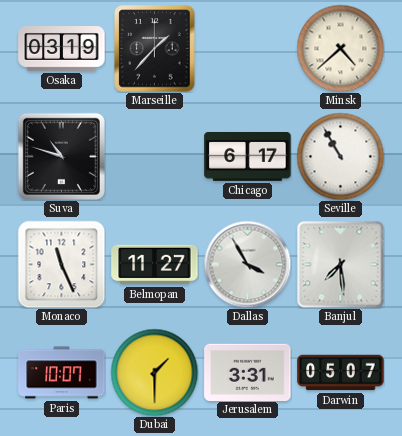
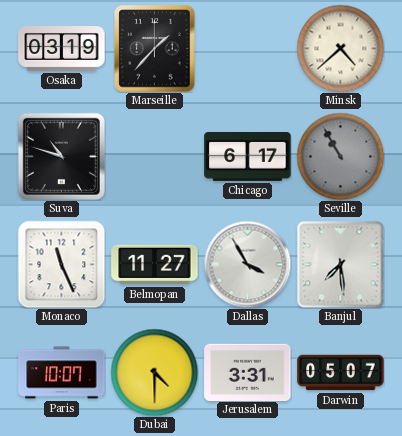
Seville dial: white -> grey (340, 156)
Dubai: 1:30 -> 4:30 (154, 372)
